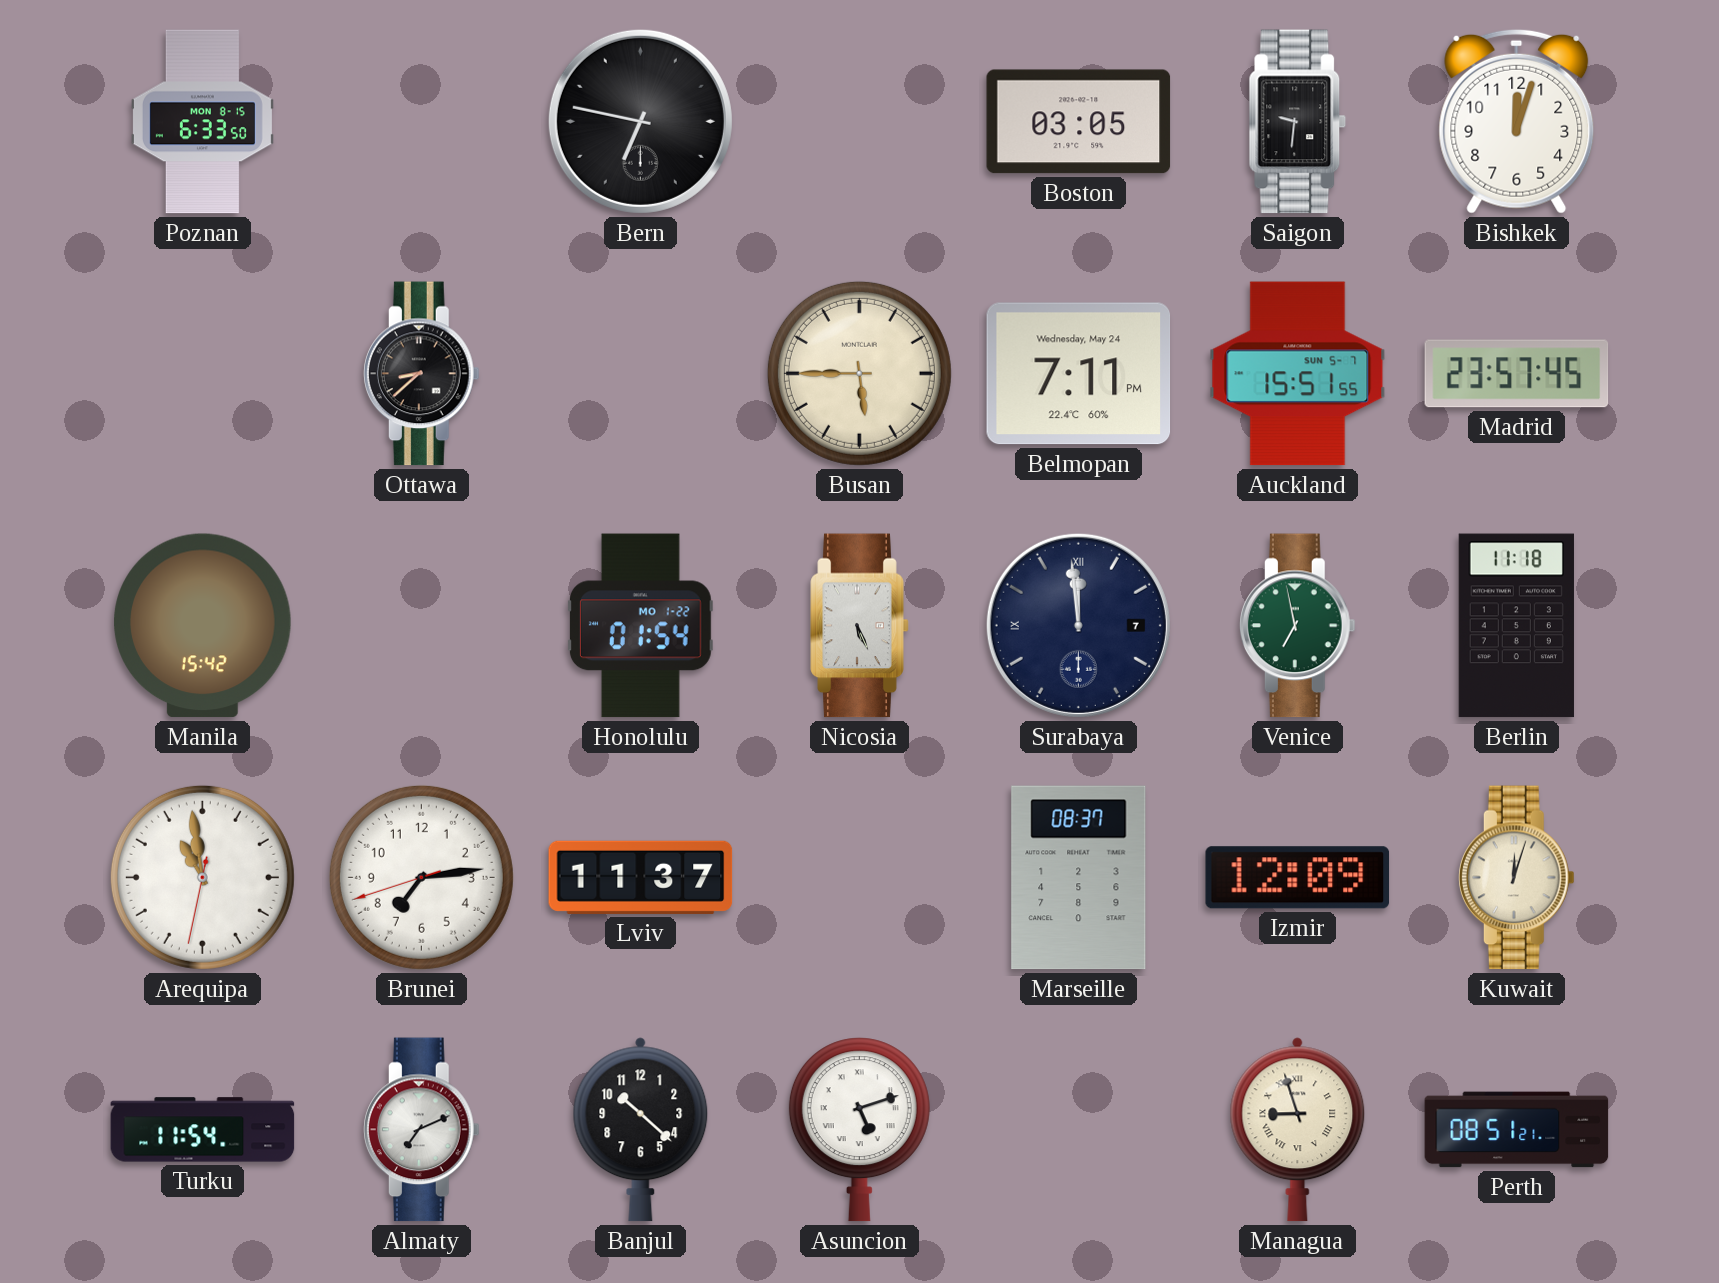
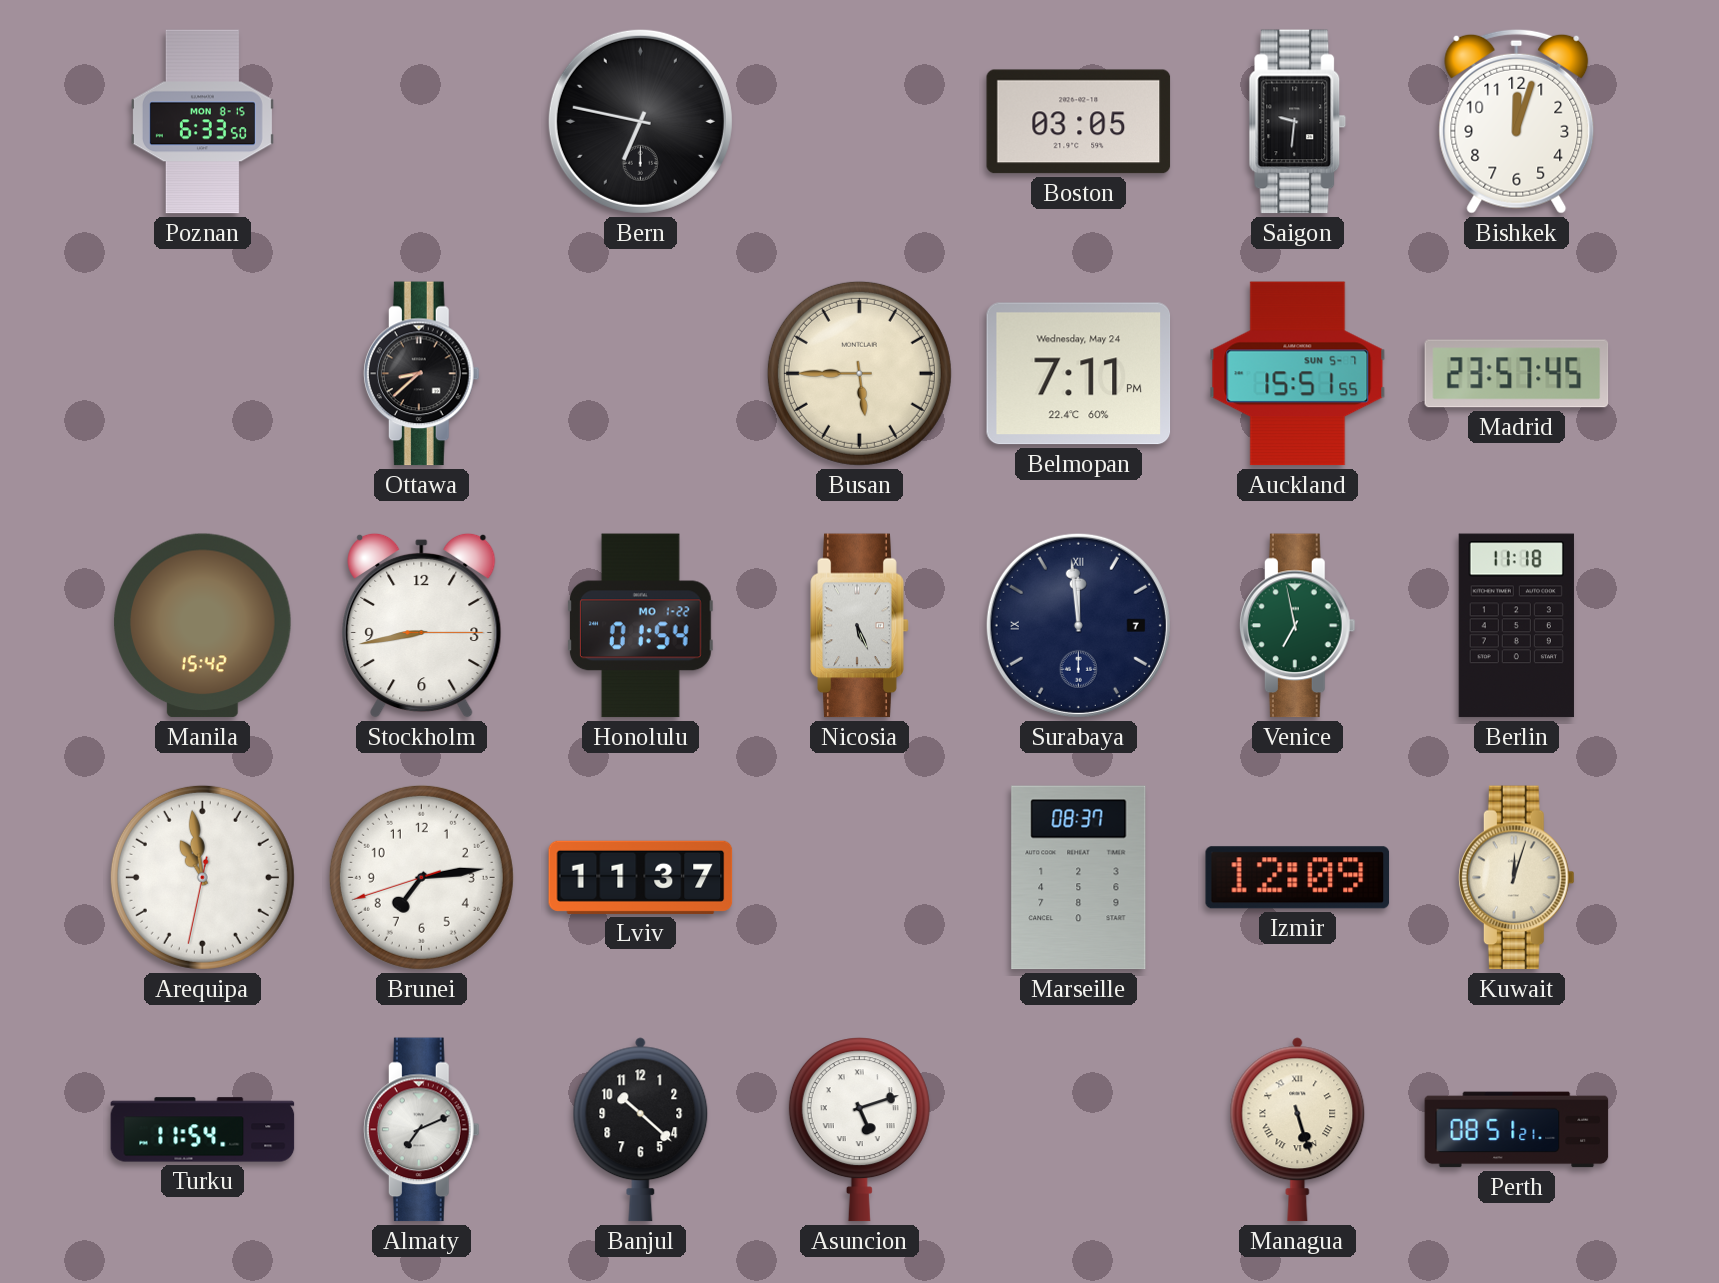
Stockholm: none -> 8:43 (422, 625)
Managua: 8:57 -> 5:27 (1298, 1130)
